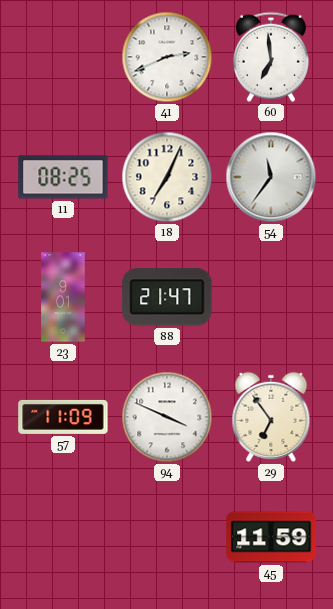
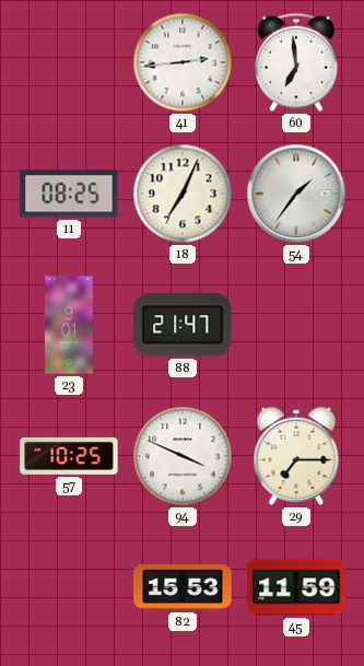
41: 2:41 -> 2:44 (183, 62)
54: 11:36 -> 1:36 (296, 194)
57: 11:09 -> 10:25 (69, 456)
29: 6:54 -> 7:15 (296, 456)
82: none -> 15:53 (183, 587)
